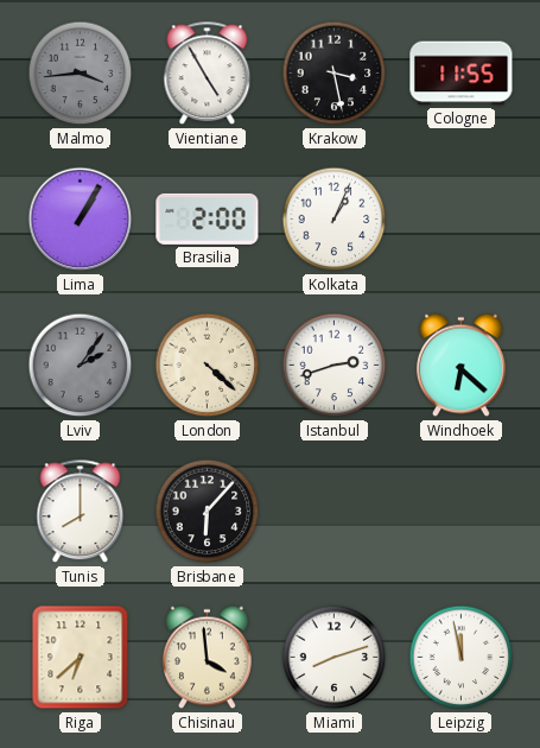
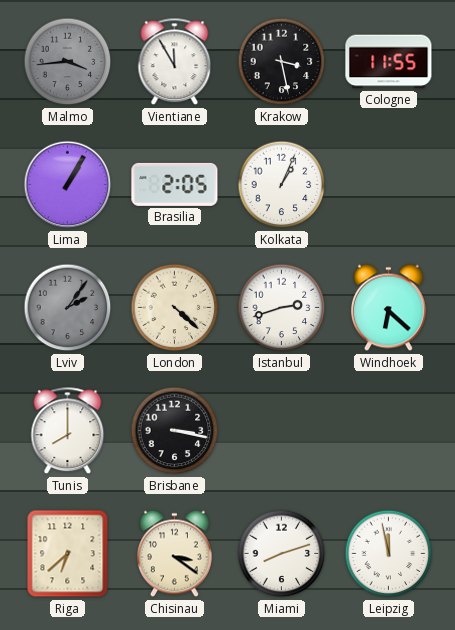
Vientiane: 4:55 -> 11:55 (175, 62)
Brasilia: 2:00 -> 2:05 (175, 184)
Brisbane: 6:07 -> 3:17 (175, 431)
Chisinau: 3:59 -> 3:21 (174, 554)
